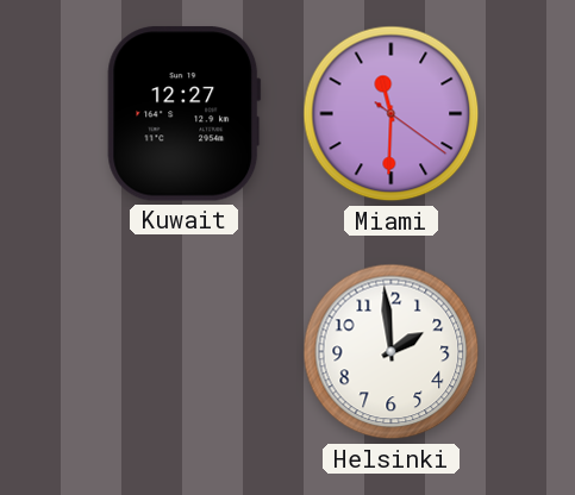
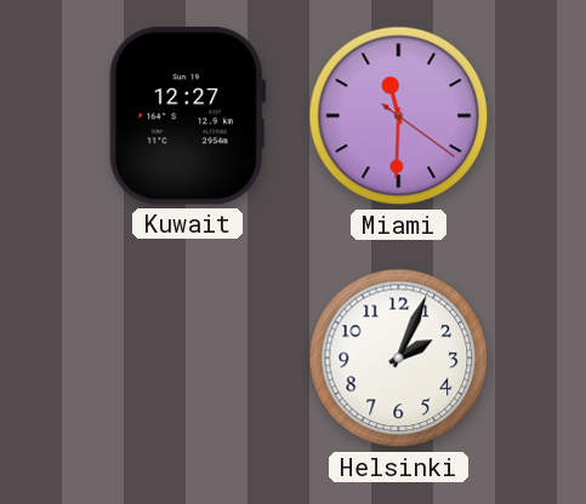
Helsinki: 1:59 -> 2:04 (399, 359)
